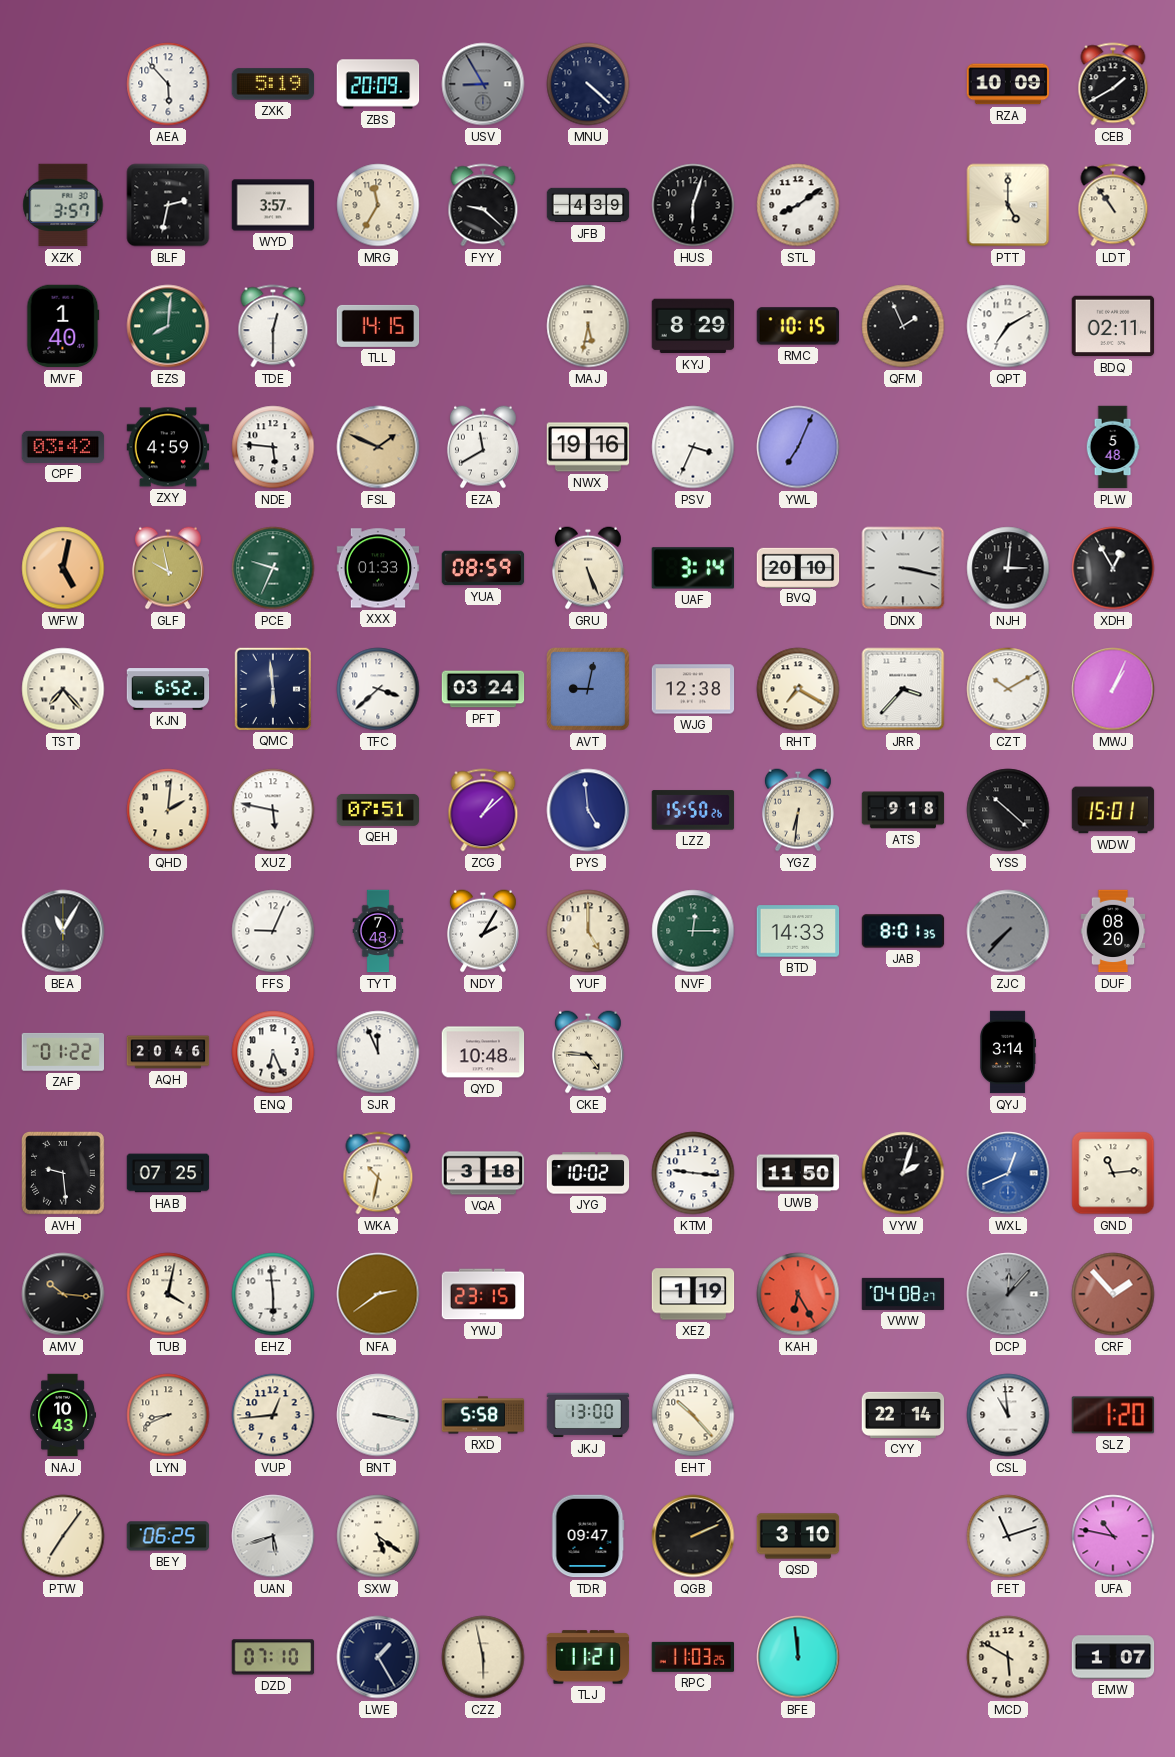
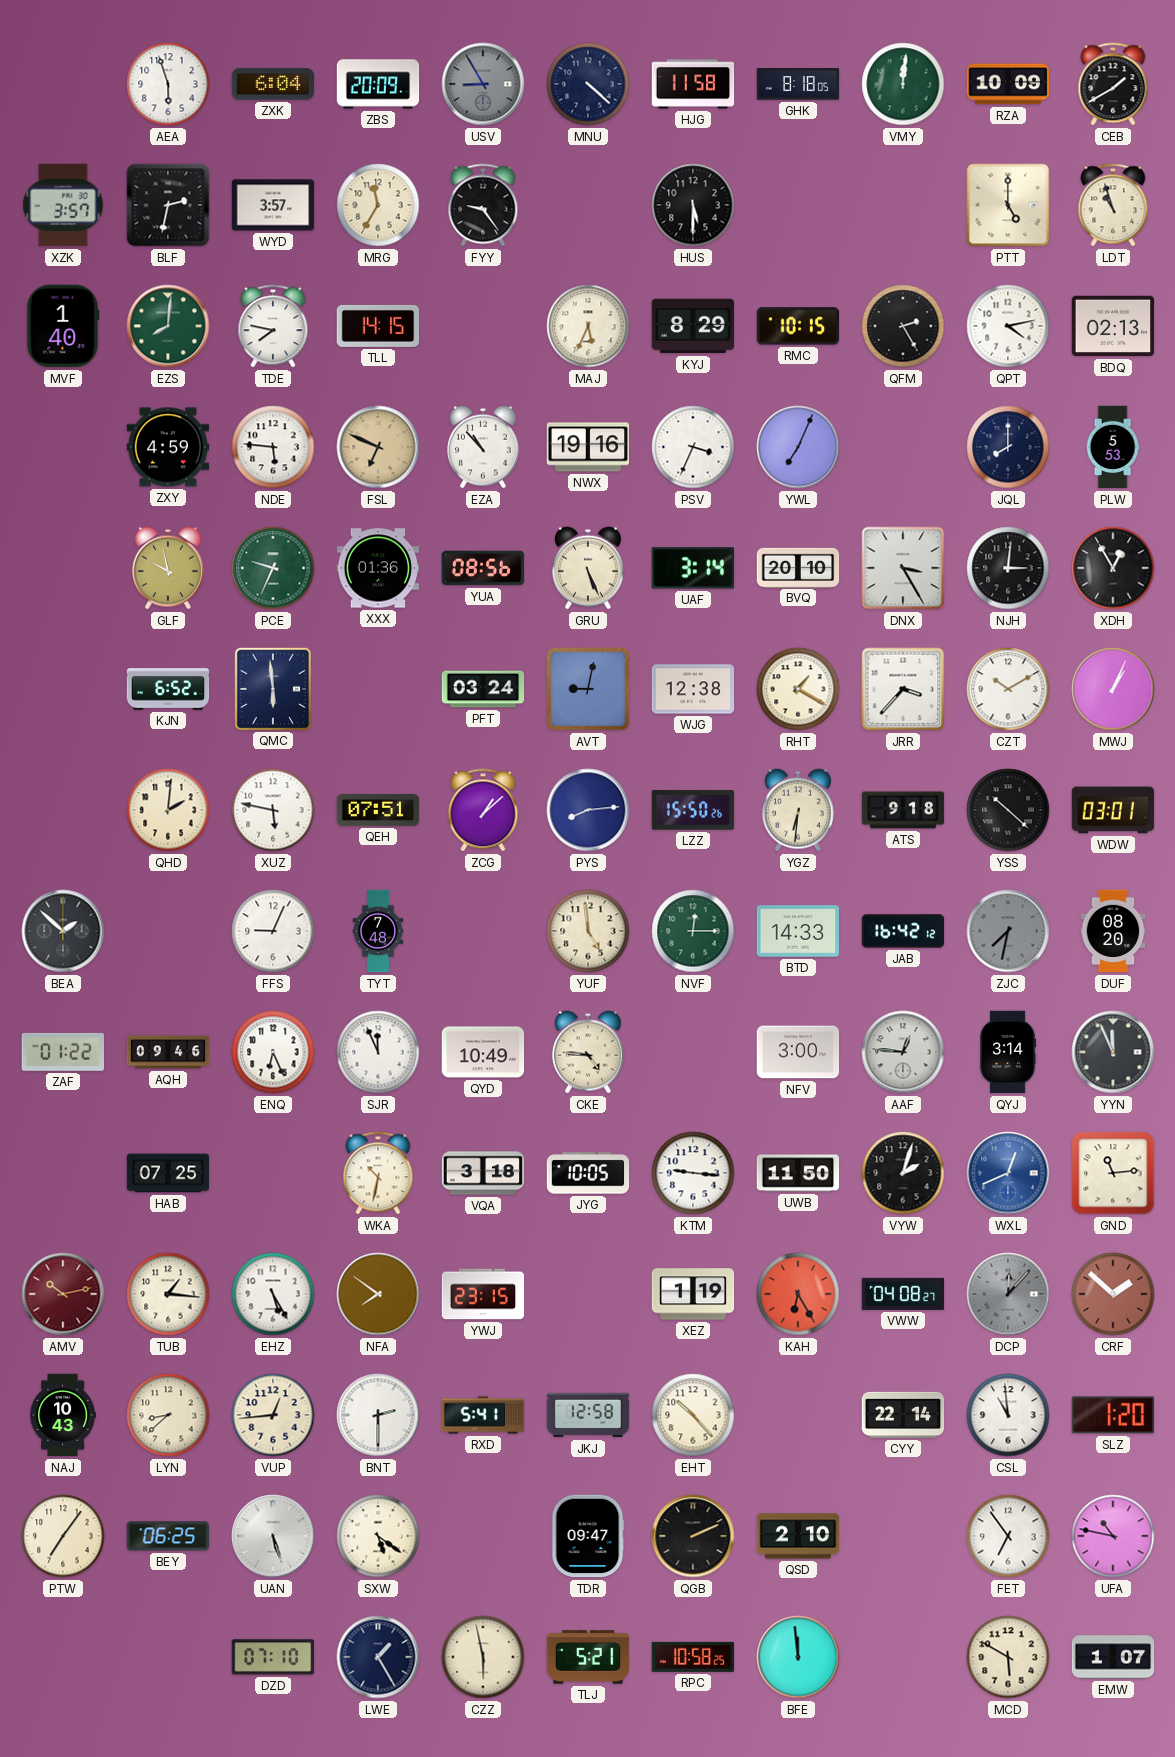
AEA: 5:53 -> 5:57 (168, 84)
ZXK: 5:19 -> 6:04 (273, 84)
HJG: none -> 11:58 (693, 84)
GHK: none -> 8:18 (798, 84)
VMY: none -> 12:01 (903, 84)
FYY: 9:22 -> 9:24 (483, 205)
JFB: 4:39 -> none (588, 205)
HUS: 6:03 -> 5:30 (693, 205)
STL: 8:09 -> none (798, 205)
LDT: 10:54 -> 10:57 (1113, 205)
TDE: 12:30 -> 7:47 (273, 326)
MAJ: 5:32 -> 5:34 (588, 326)
QFM: 1:56 -> 2:25 (903, 326)
QPT: 7:10 -> 4:13 (1008, 326)
BDQ: 02:11 -> 02:13 (1113, 326)
CPF: 03:42 -> none (63, 447)
FSL: 1:49 -> 6:49 (378, 447)
EZA: 11:40 -> 10:53 (483, 447)
JQL: none -> 8:00 (1008, 447)
PLW: 5:48 -> 5:53 (1113, 447)
WFW: 5:02 -> none (63, 568)
XXX: 01:33 -> 01:36 (378, 568)
YUA: 08:59 -> 08:56 (483, 568)
DNX: 3:17 -> 3:25 (903, 568)
TST: 7:23 -> none (63, 689)
TFC: 3:38 -> none (378, 689)
RHT: 7:20 -> 1:20 (798, 689)
PYS: 4:59 -> 8:14 (588, 810)
WDW: 15:01 -> 03:01 (1113, 810)
BEA: 11:05 -> 1:52 (63, 931)
NDY: 2:05 -> none (483, 931)
YUF: 5:00 -> 4:59 (588, 931)
JAB: 8:01 -> 16:42 (903, 931)
ZJC: 7:37 -> 7:32 (1008, 931)
AQH: 20:46 -> 09:46 (168, 1052)
QYD: 10:48 -> 10:49 (483, 1052)
NFV: none -> 3:00 (798, 1052)
AAF: none -> 12:46 (903, 1052)
YYN: none -> 11:56 (1113, 1052)
AVH: 9:29 -> none (64, 1174)
JYG: 10:02 -> 10:05 (588, 1173)
AMV: 10:16 -> 10:13 (63, 1294)
AMV dial: black -> burgundy (63, 1294)
TUB: 4:02 -> 1:16 (168, 1294)
EHZ: 5:59 -> 5:25 (273, 1294)
NFA: 2:39 -> 7:51 (378, 1294)
CRF: 1:53 -> 1:52 (1113, 1294)
LYN: 8:41 -> 8:38 (168, 1415)
BNT: 3:17 -> 2:30 (378, 1415)
RXD: 5:58 -> 5:41 (483, 1415)
JKJ: 13:00 -> 12:58 (588, 1415)
UAN: 5:42 -> 5:27 (273, 1536)
QSD: 3:10 -> 2:10 (798, 1536)
FET: 11:12 -> 6:54 (1008, 1536)
TLJ: 11:21 -> 5:21 (588, 1657)
RPC: 11:03 -> 10:58 (692, 1657)
